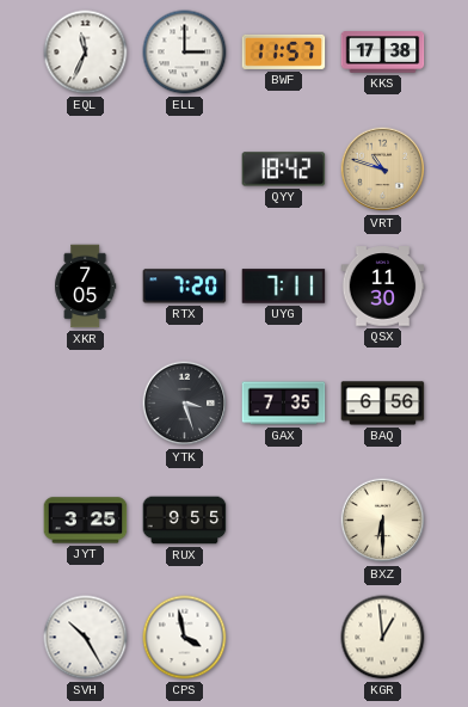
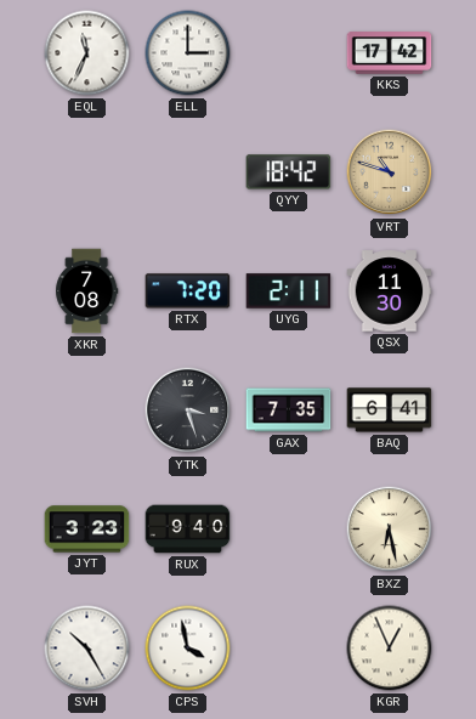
BWF: 11:57 -> none (284, 51)
KKS: 17:38 -> 17:42 (390, 53)
XKR: 7:05 -> 7:08 (87, 291)
UYG: 7:11 -> 2:11 (289, 291)
BAQ: 6:56 -> 6:41 (390, 411)
JYT: 3:25 -> 3:23 (87, 530)
RUX: 9:55 -> 9:40 (188, 530)
BXZ: 6:30 -> 6:28 (390, 530)
KGR: 12:59 -> 12:56 (390, 649)
